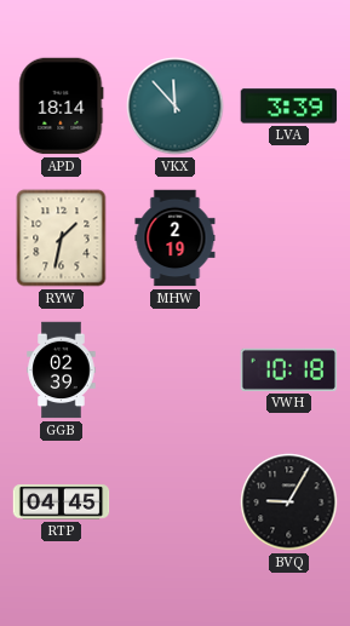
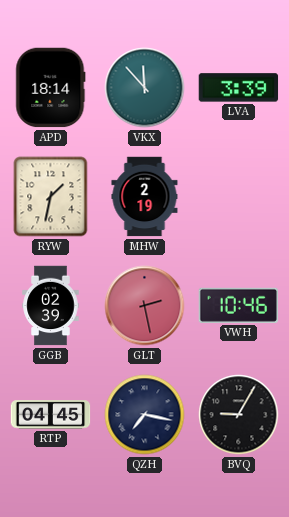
GLT: none -> 2:28 (145, 306)
VWH: 10:18 -> 10:46 (239, 305)
QZH: none -> 7:17 (145, 415)
